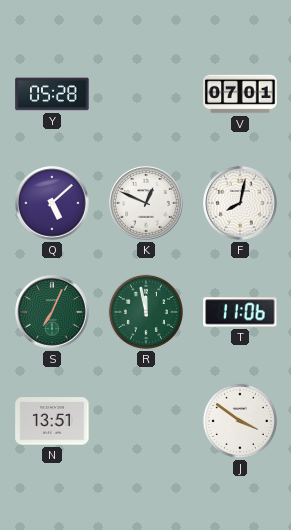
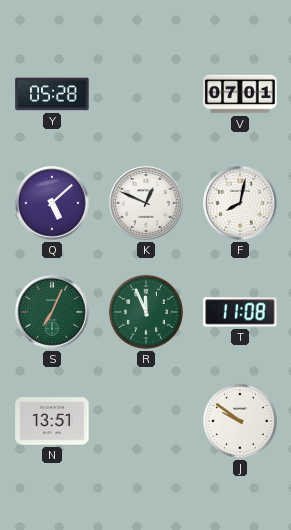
R: 11:58 -> 11:56 (146, 312)
T: 11:06 -> 11:08 (240, 312)
J: 3:51 -> 9:51 (240, 421)
